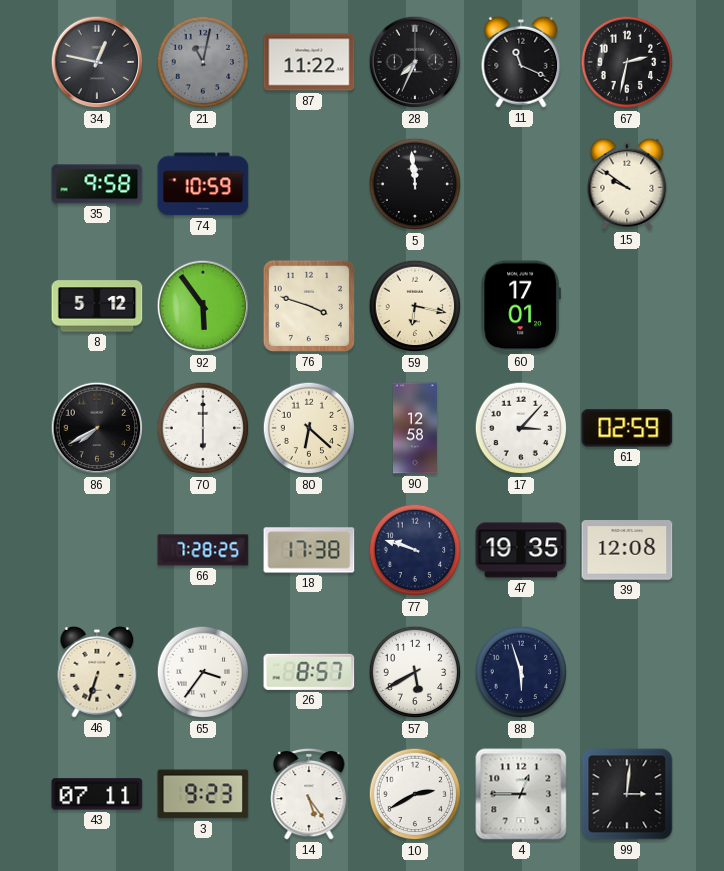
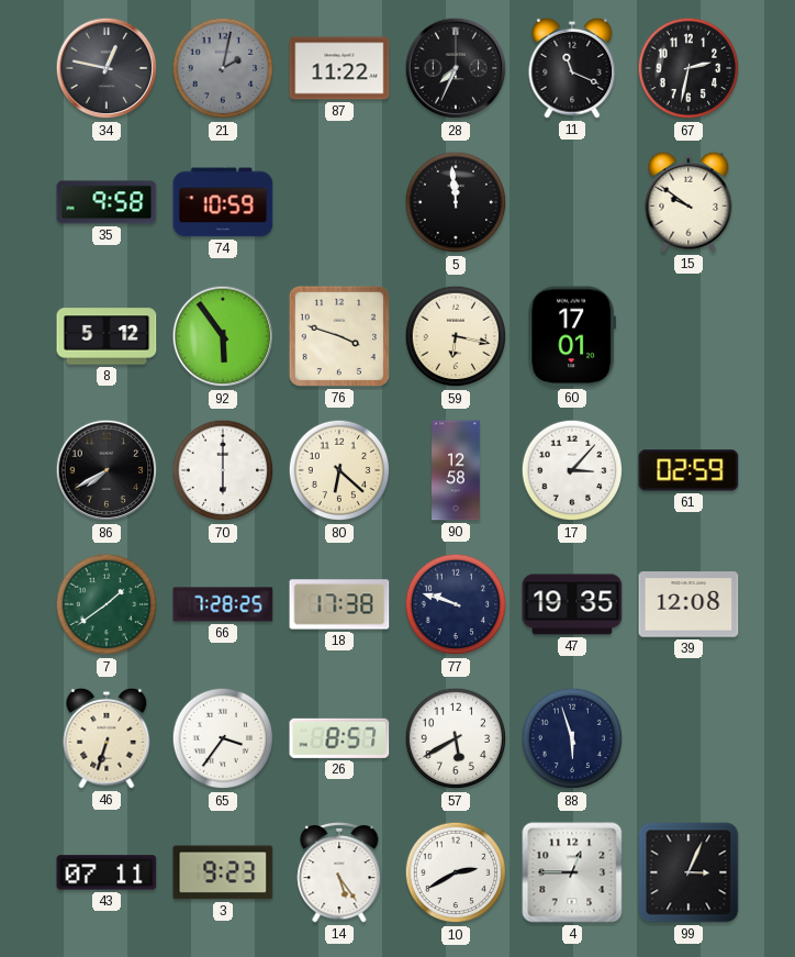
21: 11:02 -> 2:02 (223, 68)
7: none -> 1:39 (107, 604)
99: 3:01 -> 3:04 (688, 872)
